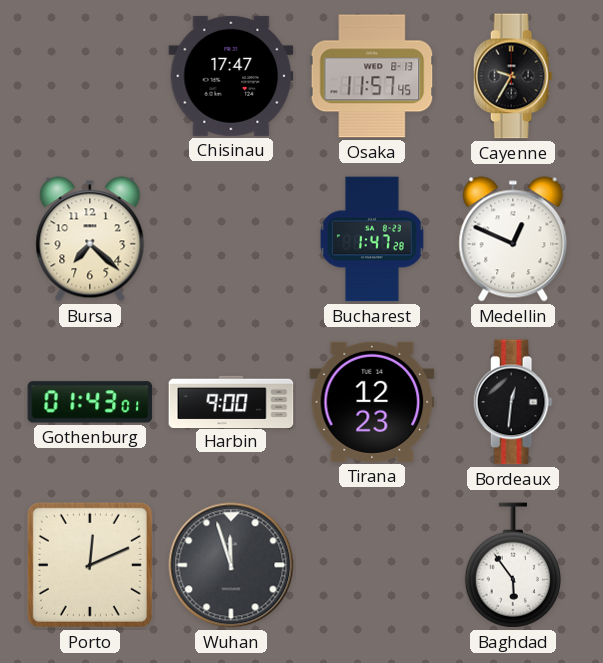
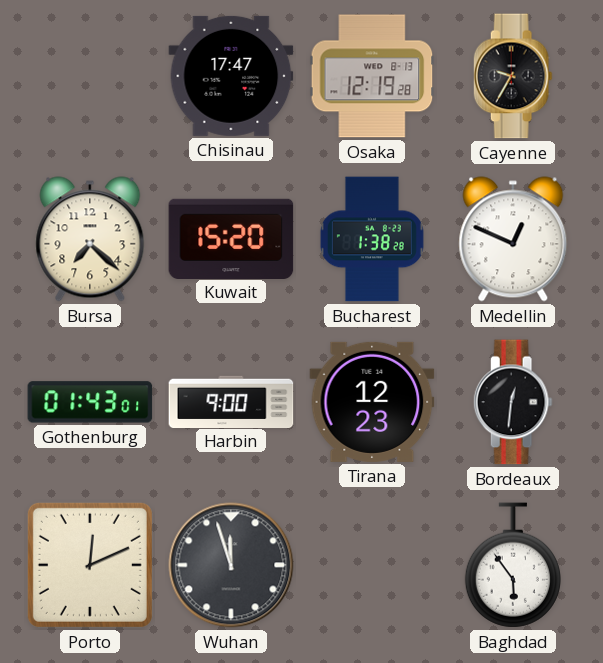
Osaka: 11:57 -> 12:19 (372, 76)
Kuwait: none -> 15:20 (231, 238)
Bucharest: 1:47 -> 1:38 (372, 239)
